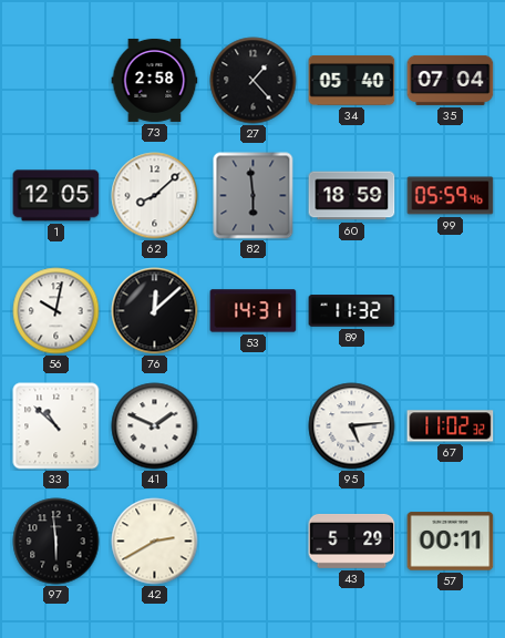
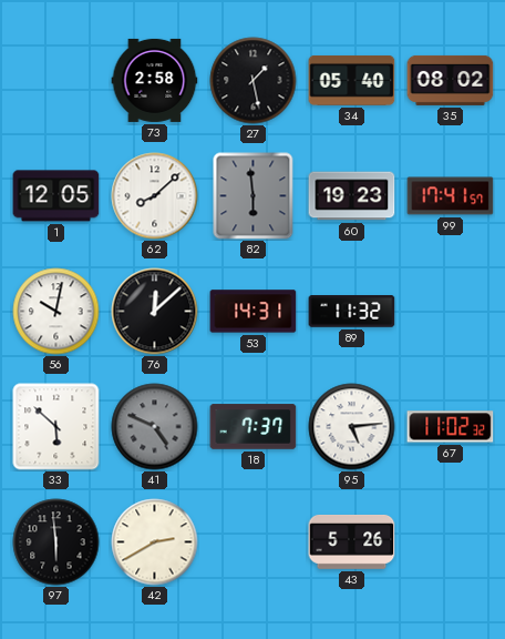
27: 1:23 -> 1:28 (254, 81)
35: 07:04 -> 08:02 (451, 80)
60: 18:59 -> 19:23 (352, 196)
99: 05:59 -> 17:41 (451, 196)
33: 10:52 -> 5:52 (56, 427)
41: 1:49 -> 4:49 (155, 427)
41 dial: white -> grey (155, 427)
18: none -> 7:37 (254, 427)
43: 5:29 -> 5:26 (352, 541)
57: 00:11 -> none (451, 542)
